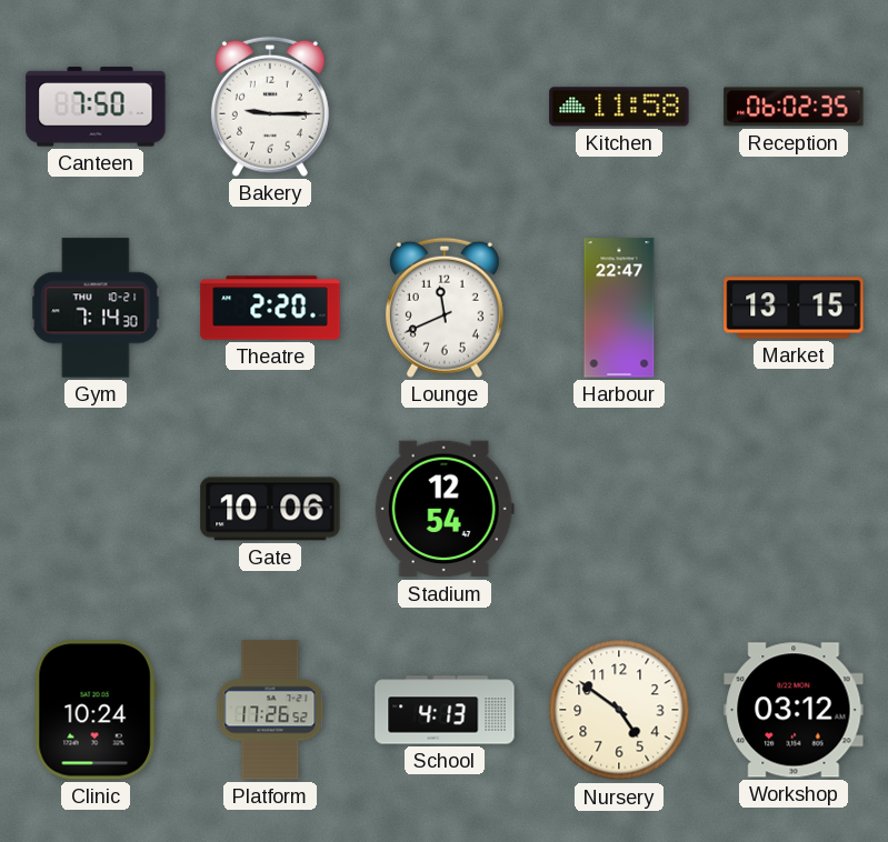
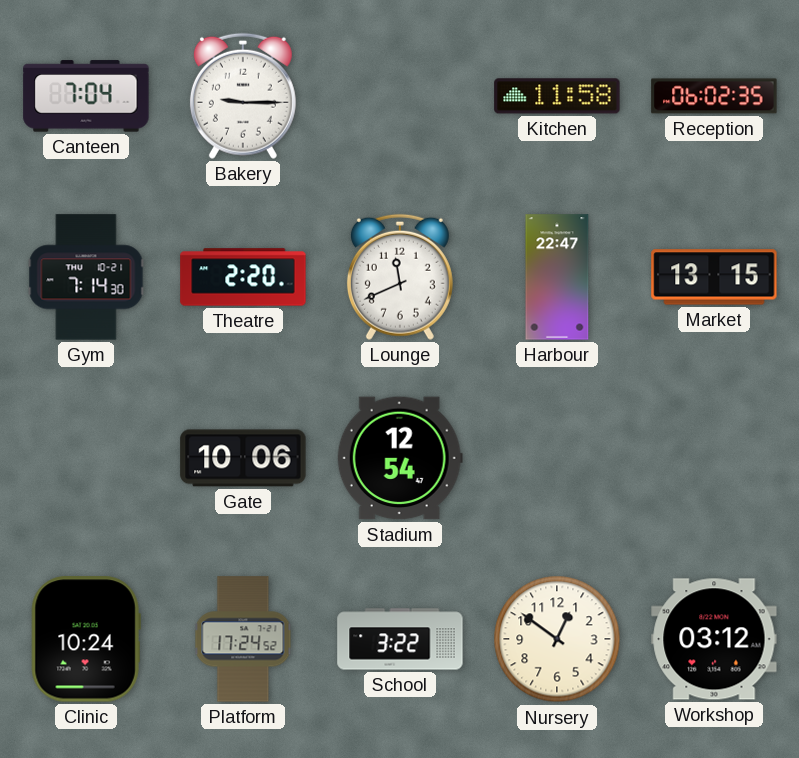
Canteen: 7:50 -> 7:04 (86, 96)
Platform: 17:26 -> 17:24 (243, 639)
School: 4:13 -> 3:22 (400, 639)
Nursery: 4:51 -> 12:51 (557, 639)
